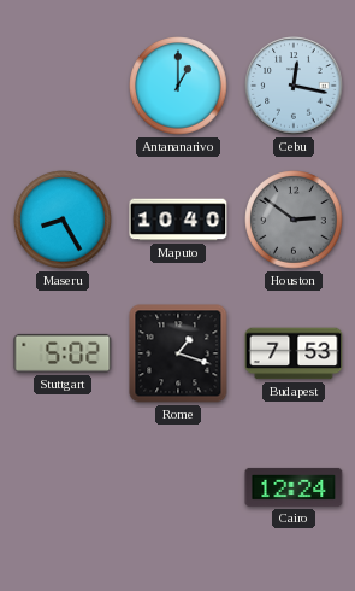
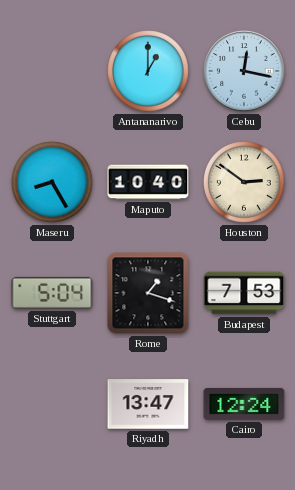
Houston dial: grey -> cream (244, 182)
Stuttgart: 5:02 -> 5:04 (52, 293)
Riyadh: none -> 13:47 (148, 404)
